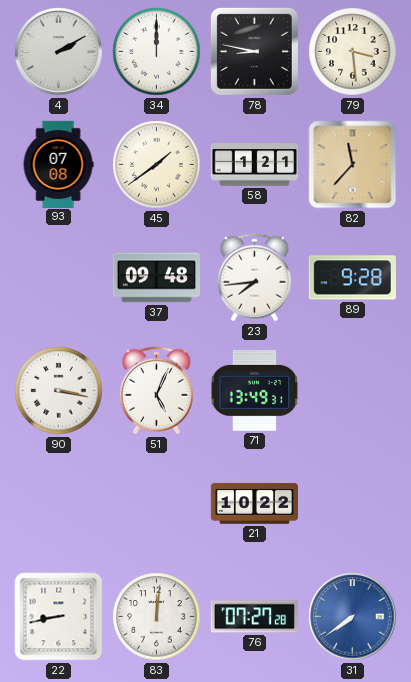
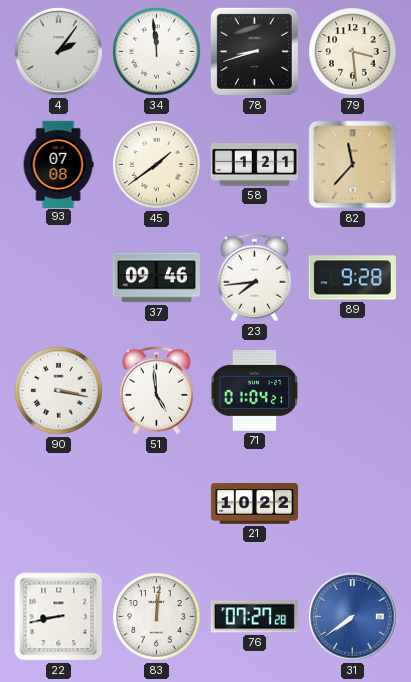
4: 2:10 -> 2:06 (59, 52)
34: 12:00 -> 11:59 (157, 52)
78: 8:47 -> 8:42 (254, 51)
37: 09:48 -> 09:46 (156, 278)
51: 5:04 -> 4:59 (156, 391)
71: 13:49 -> 01:04 (255, 390)
